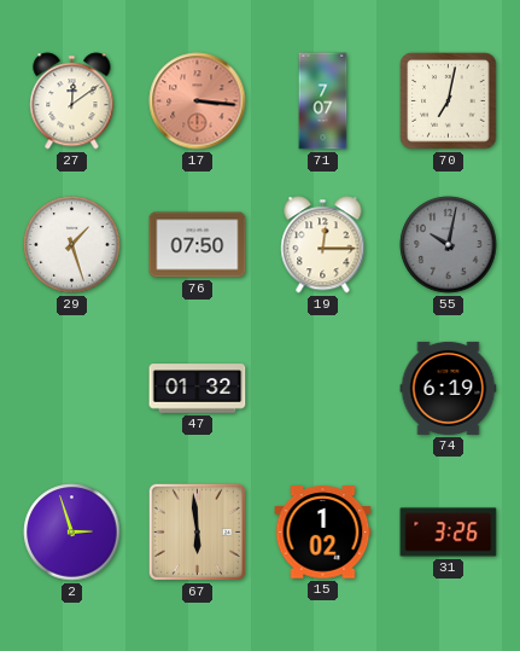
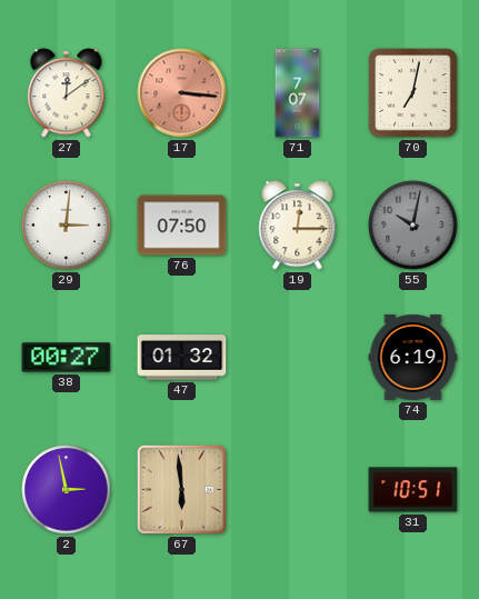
29: 1:27 -> 3:01 (67, 226)
38: none -> 00:27 (67, 358)
2: 2:57 -> 2:58 (67, 490)
15: 1:02 -> none (323, 533)
31: 3:26 -> 10:51 (413, 490)
